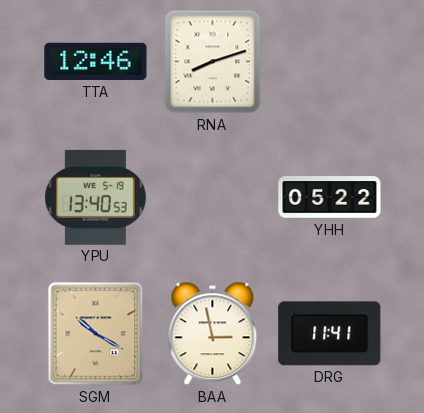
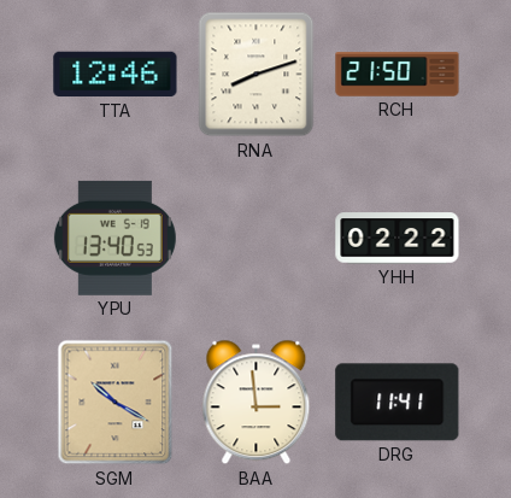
RCH: none -> 21:50 (398, 75)
YHH: 05:22 -> 02:22 (398, 239)
BAA: 2:58 -> 2:59 (257, 403)
